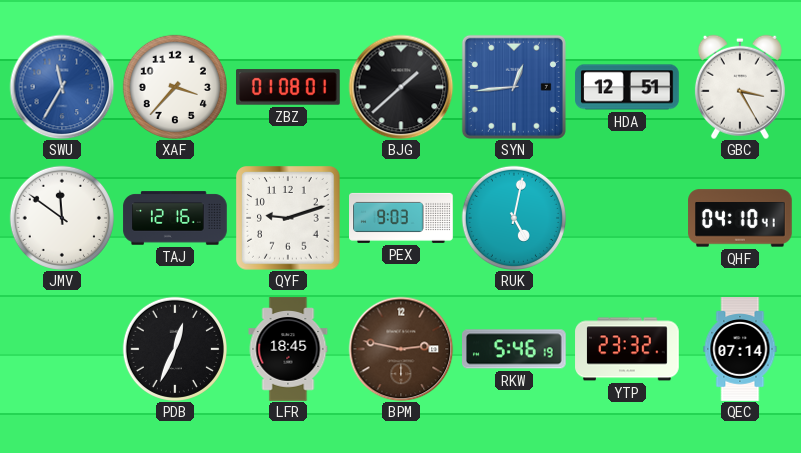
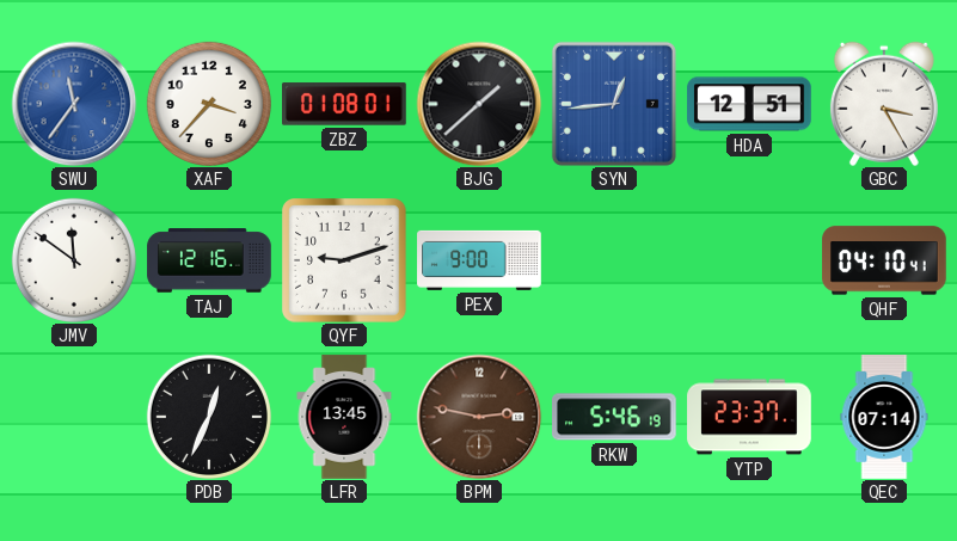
SWU: 11:35 -> 11:36 (74, 104)
PEX: 9:03 -> 9:00 (479, 260)
RUK: 5:02 -> none (514, 218)
LFR: 18:45 -> 13:45 (344, 417)
YTP: 23:32 -> 23:37 (749, 417)
